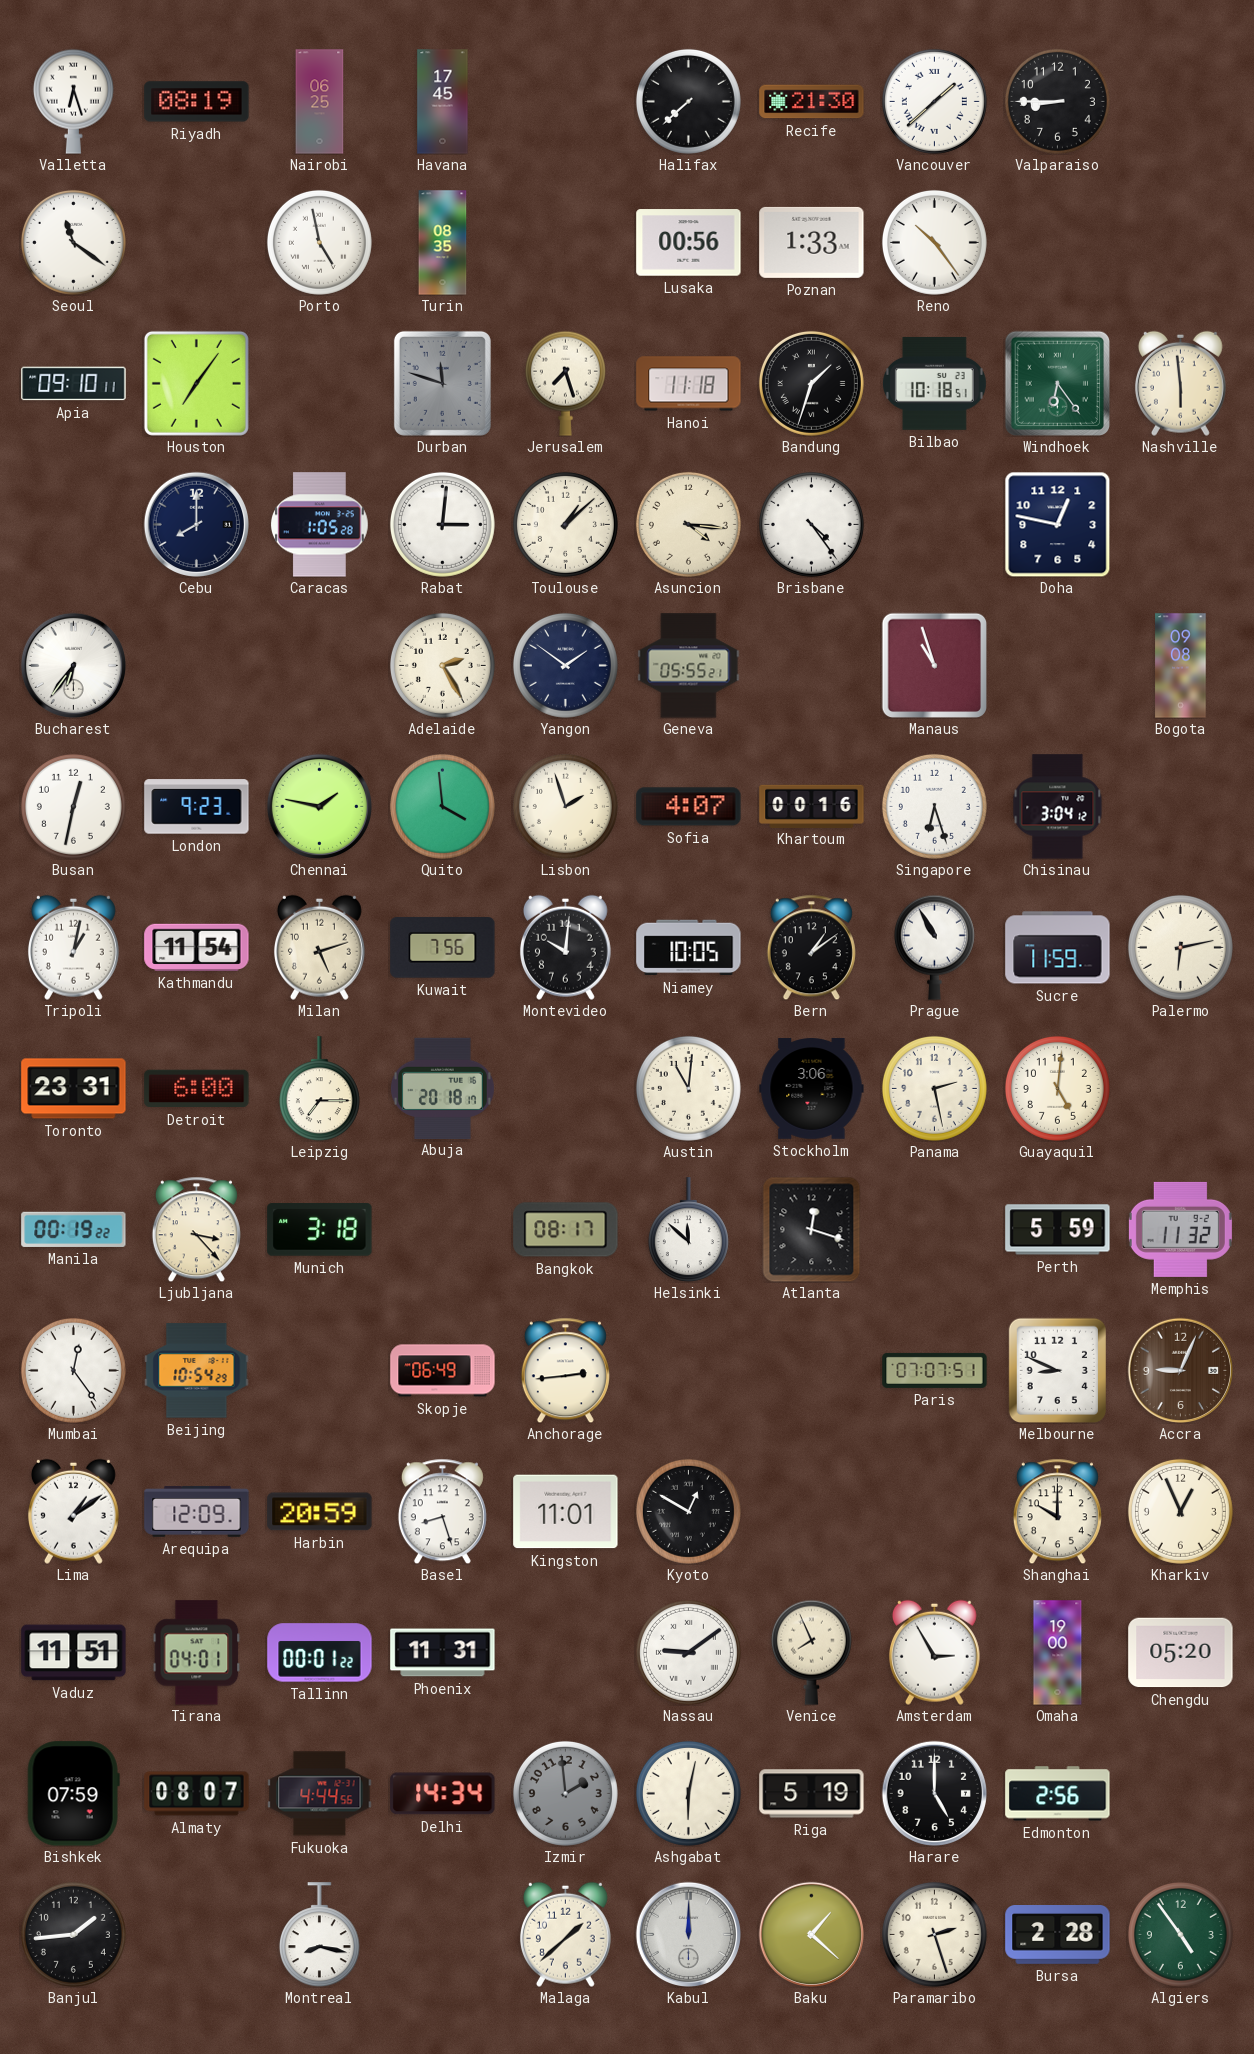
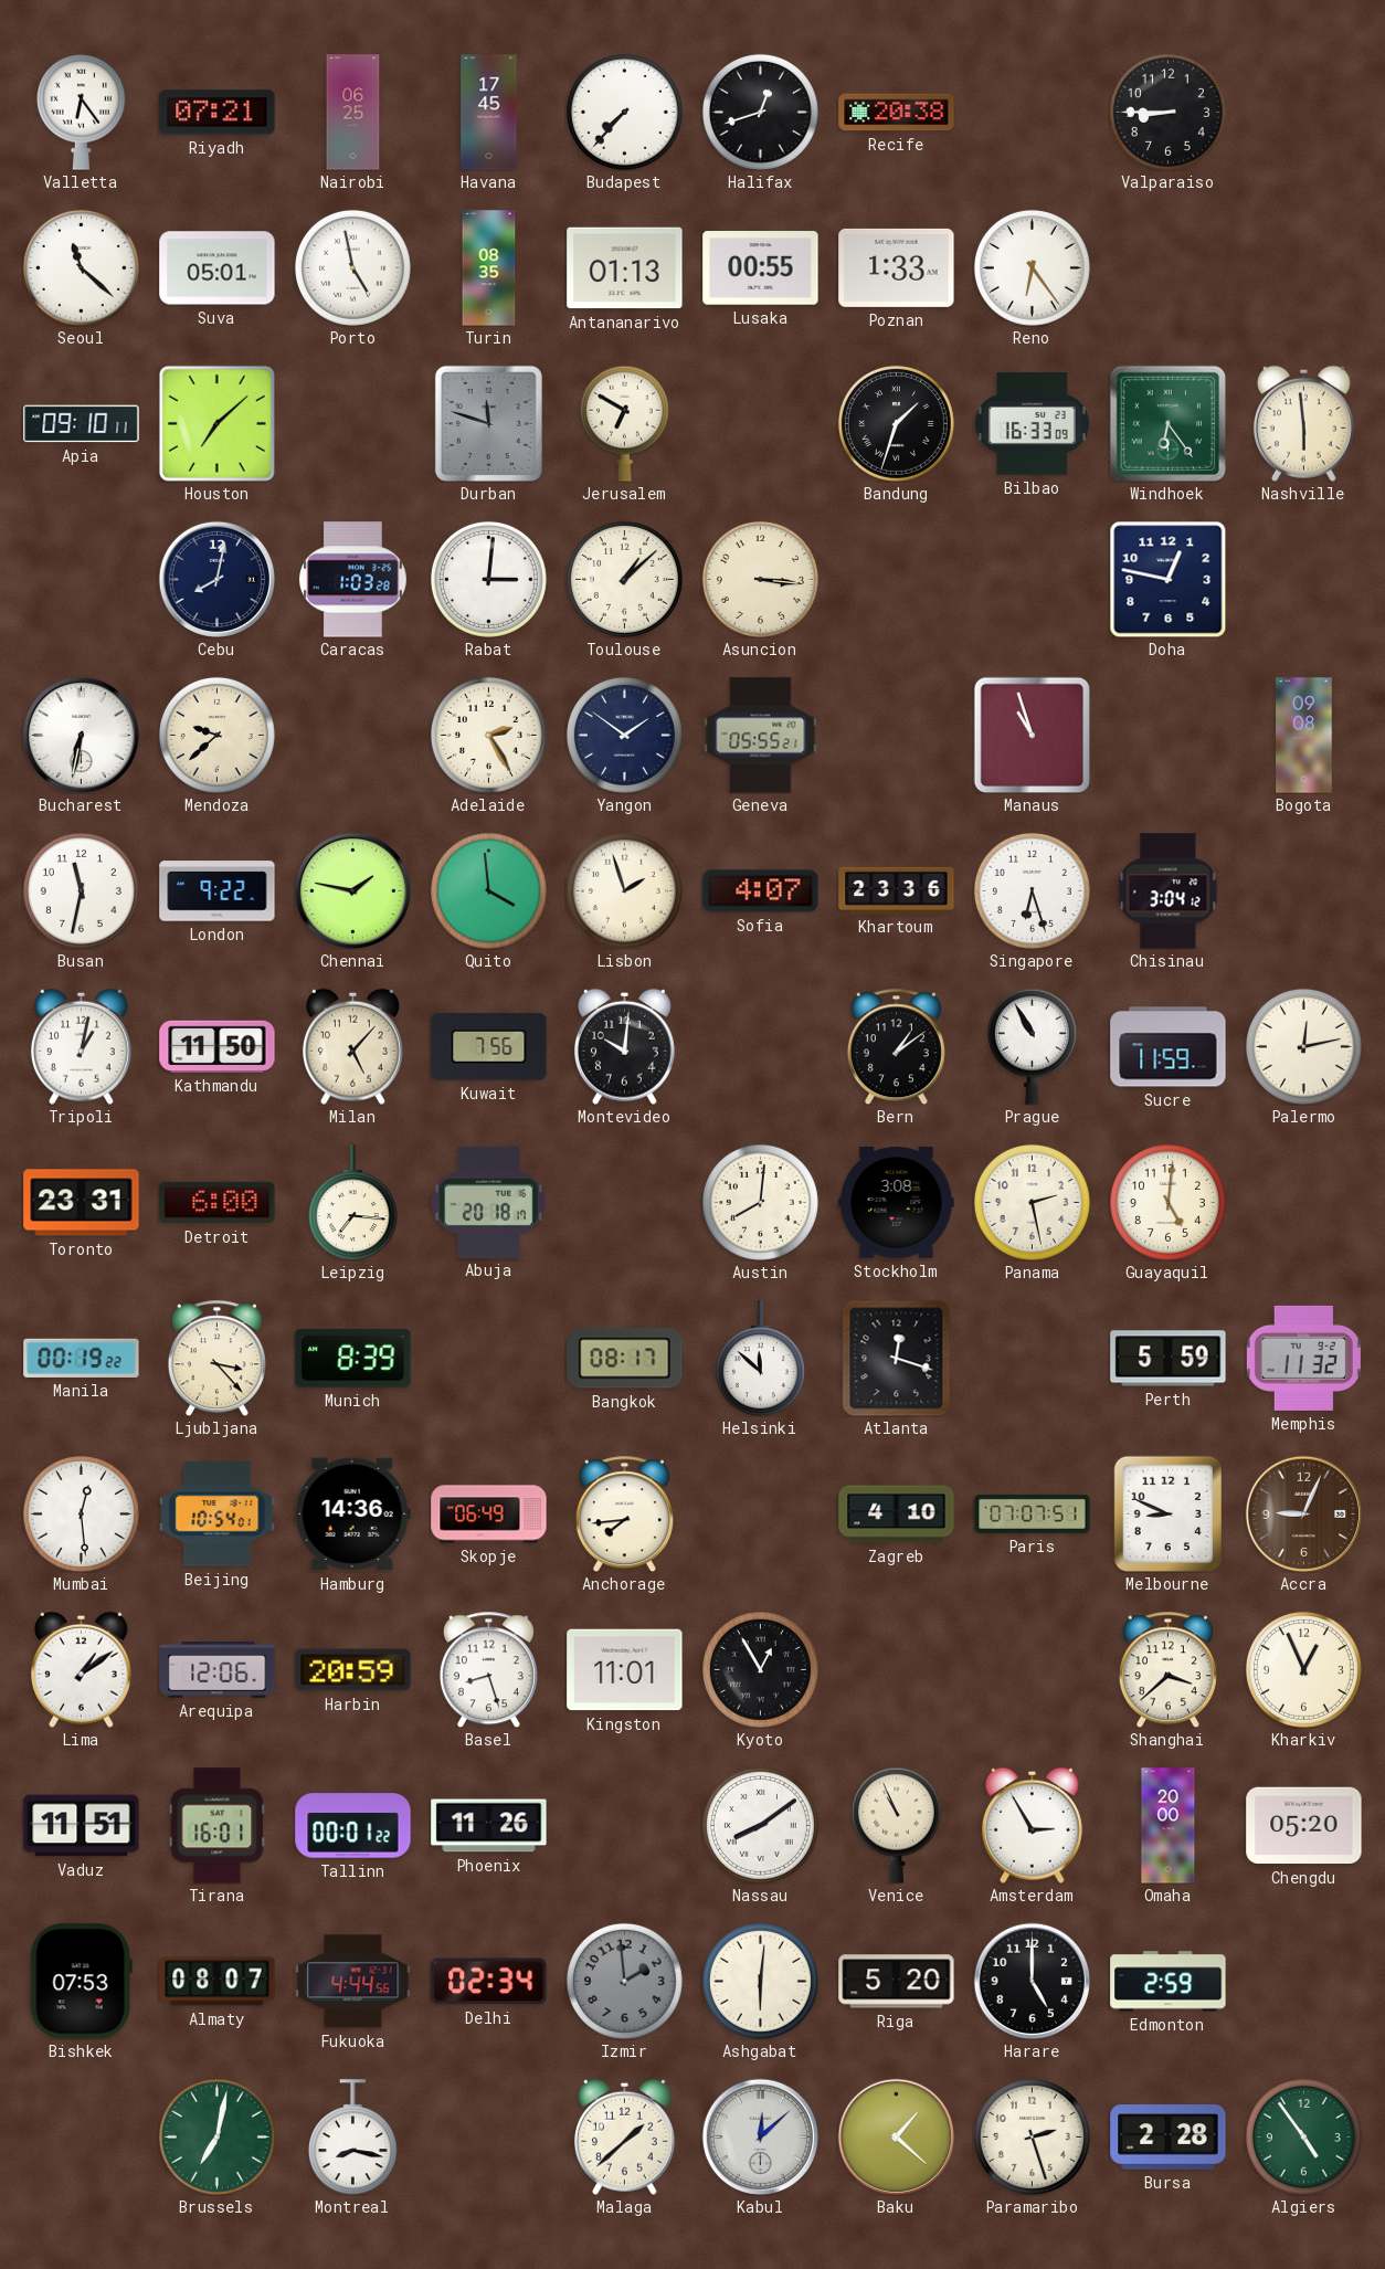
Valletta: 6:27 -> 6:24 (81, 112)
Riyadh: 08:19 -> 07:21 (218, 113)
Budapest: none -> 7:37 (624, 112)
Halifax: 7:38 -> 12:42 (760, 112)
Recife: 21:30 -> 20:38 (897, 113)
Vancouver: 1:38 -> none (934, 101)
Seoul: 11:21 -> 11:22 (81, 267)
Suva: none -> 05:01 (218, 268)
Antananarivo: none -> 01:13 (625, 268)
Lusaka: 00:56 -> 00:55 (761, 268)
Reno: 10:24 -> 6:24 (1032, 267)
Houston: 7:06 -> 7:08 (216, 423)
Jerusalem: 7:27 -> 6:50 (624, 423)
Hanoi: 11:18 -> none (689, 384)
Bilbao: 10:18 -> 16:33 (1032, 423)
Cebu: 8:00 -> 8:02 (216, 579)
Caracas: 1:05 -> 1:03 (353, 580)
Asuncion: 4:16 -> 3:16 (760, 579)
Brisbane: 4:24 -> none (811, 524)
Bucharest: 6:36 -> 6:32 (81, 735)
Mendoza: none -> 9:38 (216, 735)
Busan: 12:32 -> 11:32 (81, 890)
London: 9:23 -> 9:22 (218, 891)
Khartoum: 00:16 -> 23:36 (897, 890)
Kathmandu: 11:54 -> 11:50 (218, 1046)
Milan: 5:12 -> 5:07 (352, 1046)
Niamey: 10:05 -> none (689, 948)
Palermo: 6:13 -> 12:13 (1303, 1046)
Leipzig: 7:15 -> 7:16 (352, 1203)
Austin: 11:01 -> 8:01 (760, 1202)
Stockholm: 3:06 -> 3:08 (897, 1203)
Munich: 3:18 -> 8:39 (353, 1359)
Mumbai: 12:24 -> 12:29 (81, 1513)
Beijing: 10:54:29 -> 10:54:01 (218, 1515)
Hamburg: none -> 14:36 (352, 1515)
Anchorage: 2:44 -> 7:44 (624, 1513)
Zagreb: none -> 4:10 (897, 1515)
Arequipa: 12:09 -> 12:06 (218, 1670)
Kyoto: 12:50 -> 12:55 (760, 1669)
Shanghai: 10:00 -> 3:38 (1167, 1669)
Tirana: 04:01 -> 16:01 (218, 1826)
Phoenix: 11:31 -> 11:26 (489, 1826)
Nassau: 9:09 -> 8:09 (760, 1825)
Venice: 7:56 -> 10:56 (896, 1825)
Omaha: 19:00 -> 20:00 (1169, 1826)
Bishkek: 07:59 -> 07:53 (81, 1982)
Delhi: 14:34 -> 02:34 (489, 1982)
Ashgabat: 6:02 -> 6:01 (760, 1981)
Riga: 5:19 -> 5:20 (897, 1982)
Edmonton: 2:56 -> 2:59 (1169, 1982)
Banjul: 1:44 -> none (73, 1934)
Brussels: none -> 7:02 (216, 2136)
Kabul: 12:00 -> 12:08 (760, 2136)
